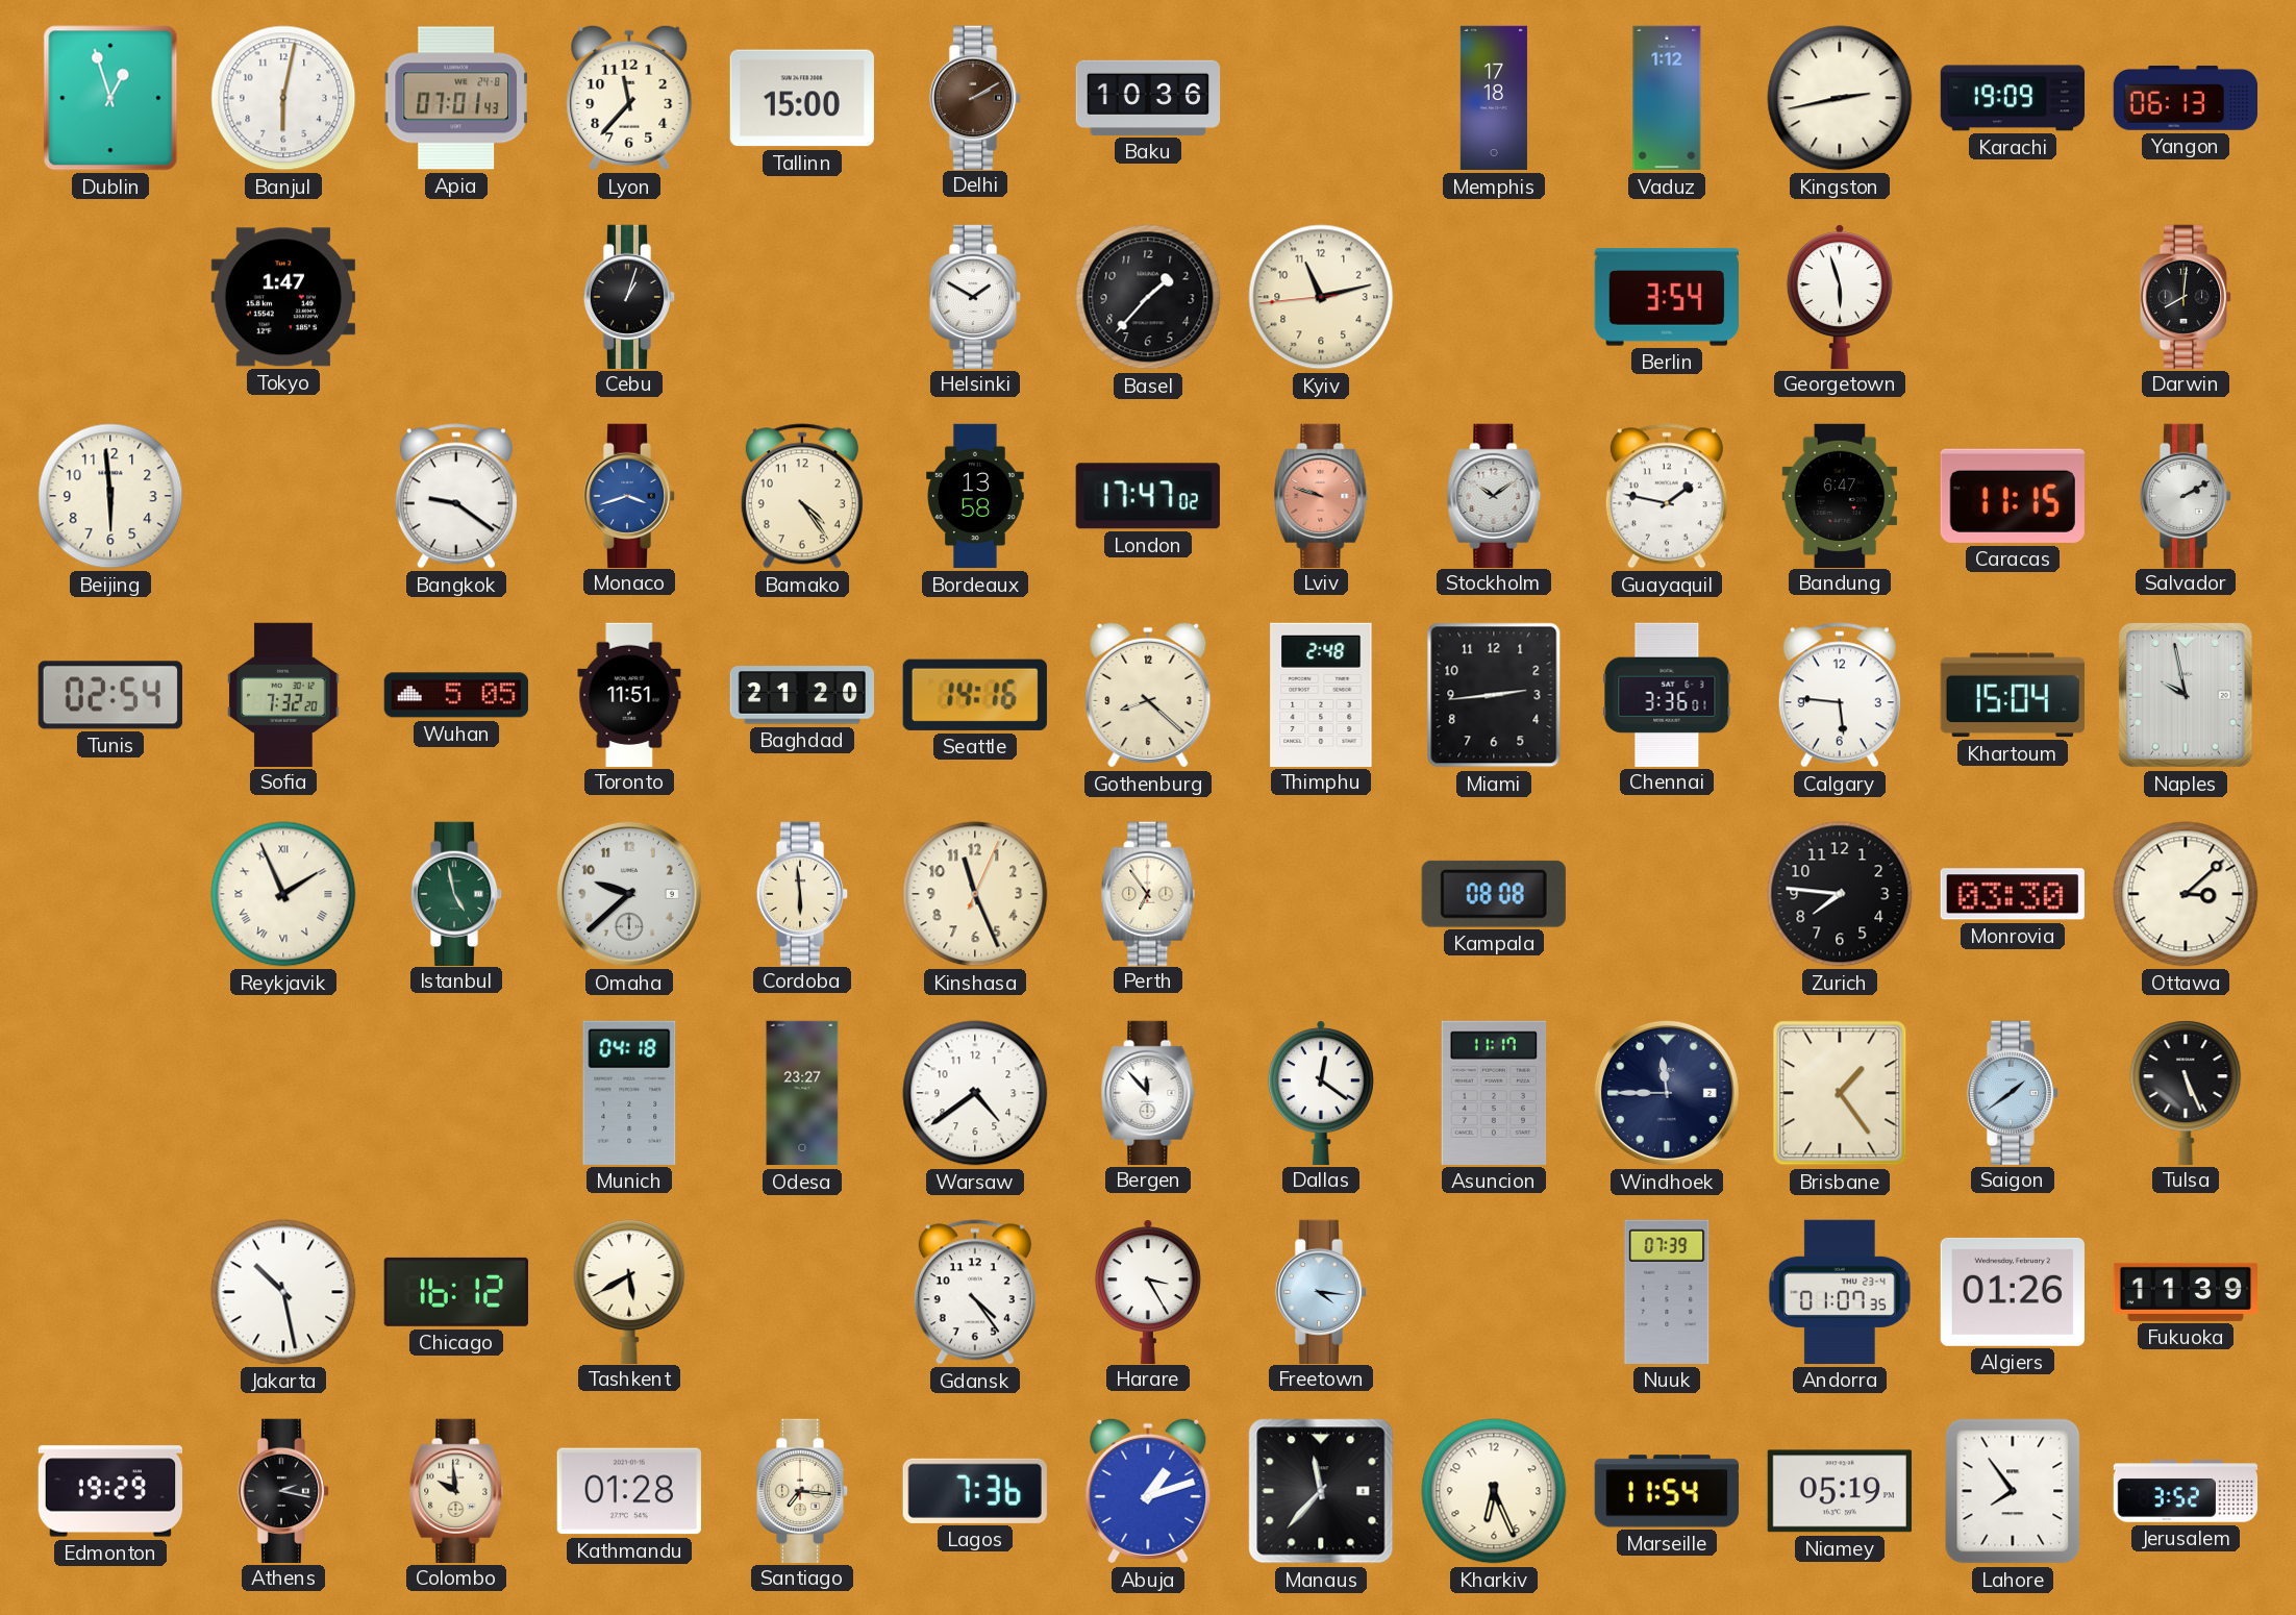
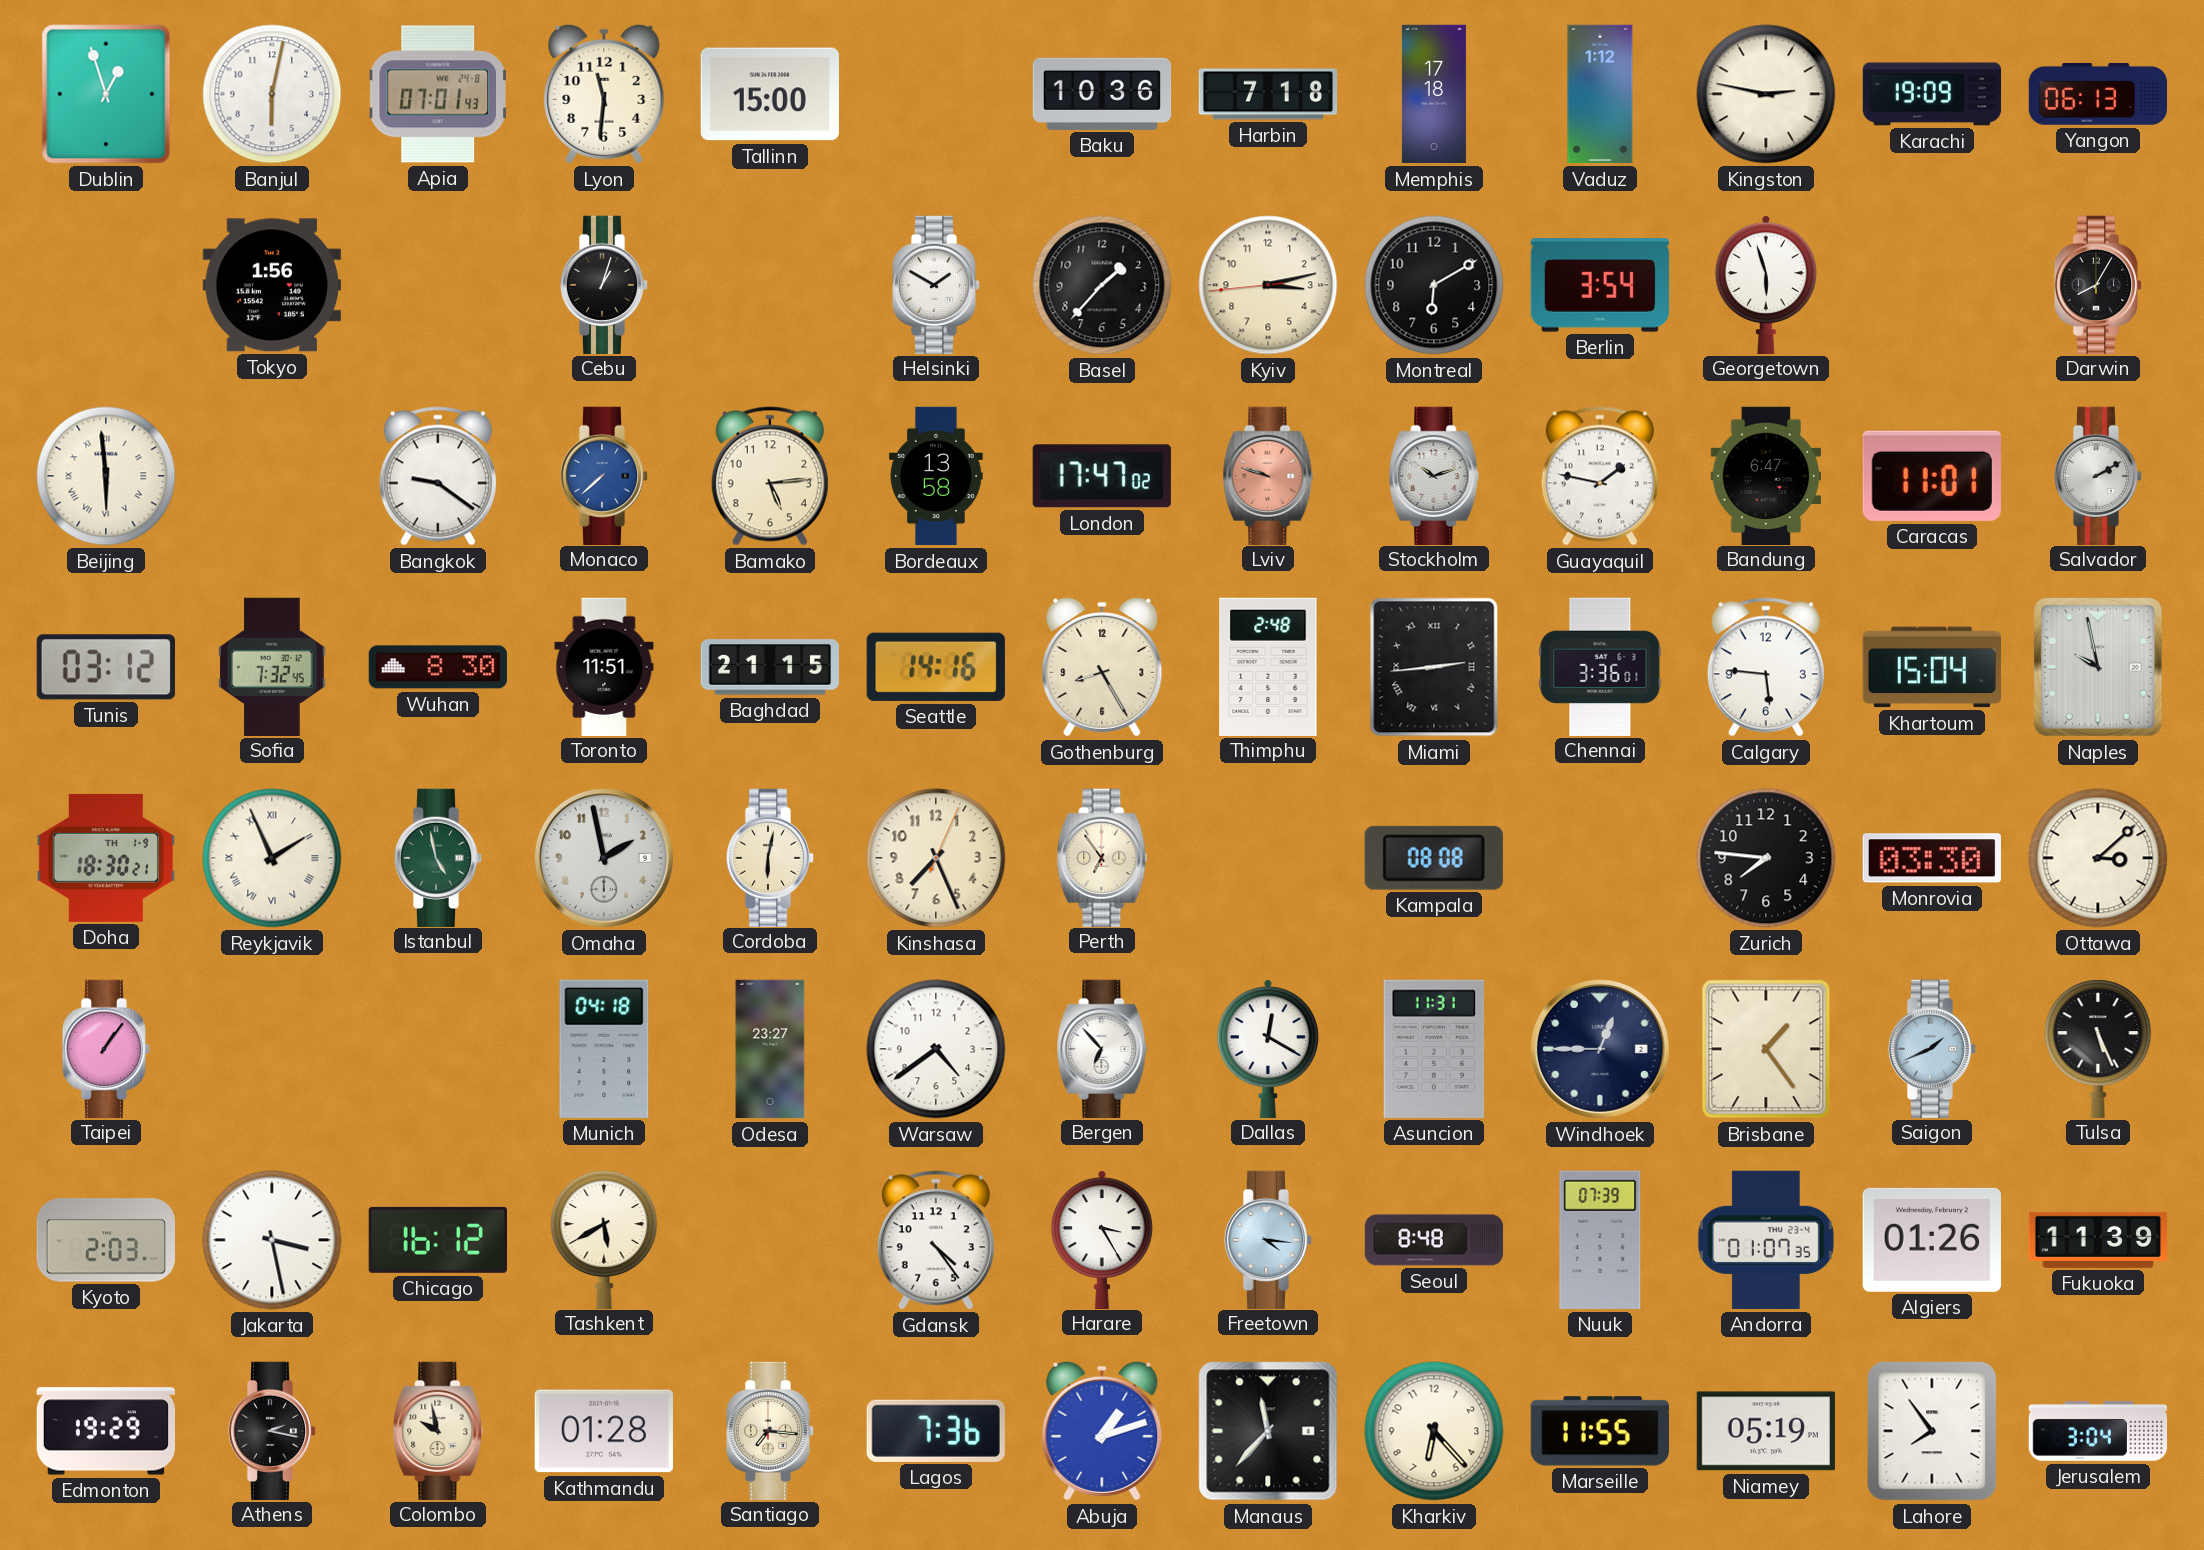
Lyon: 11:37 -> 11:31 (604, 94)
Delhi: 2:10 -> none (975, 97)
Harbin: none -> 7:18 (1268, 94)
Kingston: 2:43 -> 2:47 (1766, 94)
Tokyo: 1:47 -> 1:56 (272, 285)
Kyiv: 11:12 -> 3:12 (1268, 285)
Montreal: none -> 6:10 (1434, 285)
Darwin: 8:01 -> 8:05 (2098, 284)
Beijing numerals: Arabic -> Roman (106, 476)
Monaco: 3:42 -> 7:38 (604, 475)
Bamako: 4:24 -> 5:14 (770, 476)
Stockholm: 10:09 -> 10:12 (1434, 475)
Caracas: 11:15 -> 11:01 (1932, 476)
Tunis: 02:54 -> 03:12 (106, 667)
Sofia: 7:32:20 -> 7:32:45 (272, 666)
Wuhan: 5:05 -> 8:30 (438, 667)
Baghdad: 21:20 -> 21:15 (769, 667)
Gothenburg: 8:22 -> 8:25 (1102, 667)
Miami numerals: Arabic -> Roman (1434, 667)
Doha: none -> 18:30 (106, 858)
Omaha: 9:38 -> 1:58 (604, 858)
Cordoba: 5:59 -> 6:02 (770, 857)
Kinshasa: 11:26 -> 7:26 (936, 858)
Taipei: none -> 1:06 (106, 1048)
Bergen: 11:53 -> 6:53 (1102, 1048)
Dallas: 12:21 -> 12:20 (1268, 1048)
Asuncion: 11:17 -> 11:31 (1434, 1049)
Windhoek: 11:45 -> 12:45 (1600, 1049)
Saigon: 1:39 -> 1:41 (1932, 1048)
Kyoto: none -> 2:03 (105, 1240)
Jakarta: 10:28 -> 3:28 (272, 1240)
Seoul: none -> 8:48 (1434, 1240)
Colombo: 9:59 -> 9:58 (438, 1430)
Kharkiv: 6:26 -> 6:23 (1434, 1431)
Marseille: 11:54 -> 11:55 (1600, 1431)
Jerusalem: 3:52 -> 3:04 (2098, 1431)
